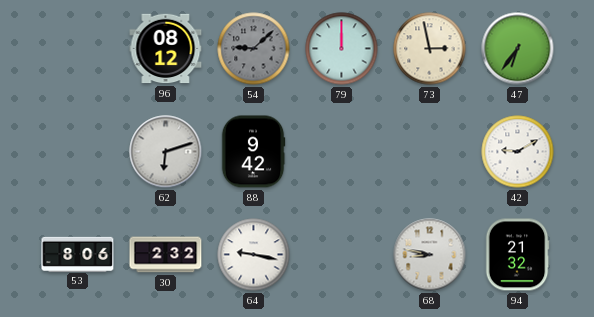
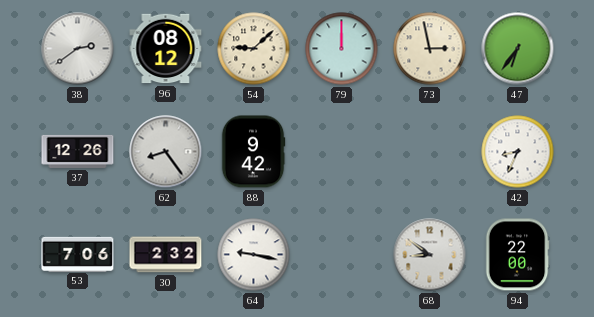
38: none -> 2:39 (78, 49)
54 dial: grey -> cream (254, 49)
37: none -> 12:26 (78, 151)
62: 6:12 -> 8:24 (166, 152)
42: 9:10 -> 8:34 (518, 152)
53: 8:06 -> 7:06 (78, 254)
68: 8:47 -> 8:51 (430, 255)
94: 21:32 -> 22:00 (517, 255)
